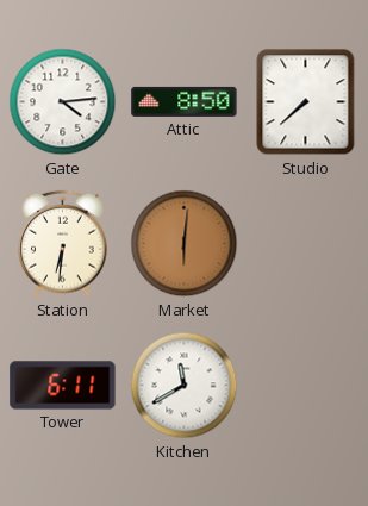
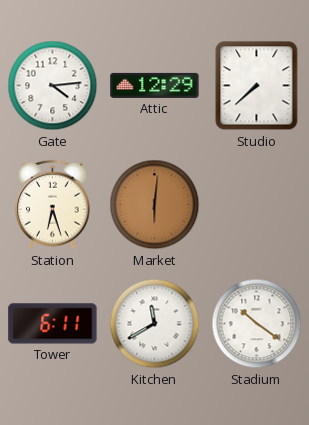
Attic: 8:50 -> 12:29 (155, 85)
Station: 6:31 -> 6:27 (53, 205)
Stadium: none -> 10:21 (257, 324)
